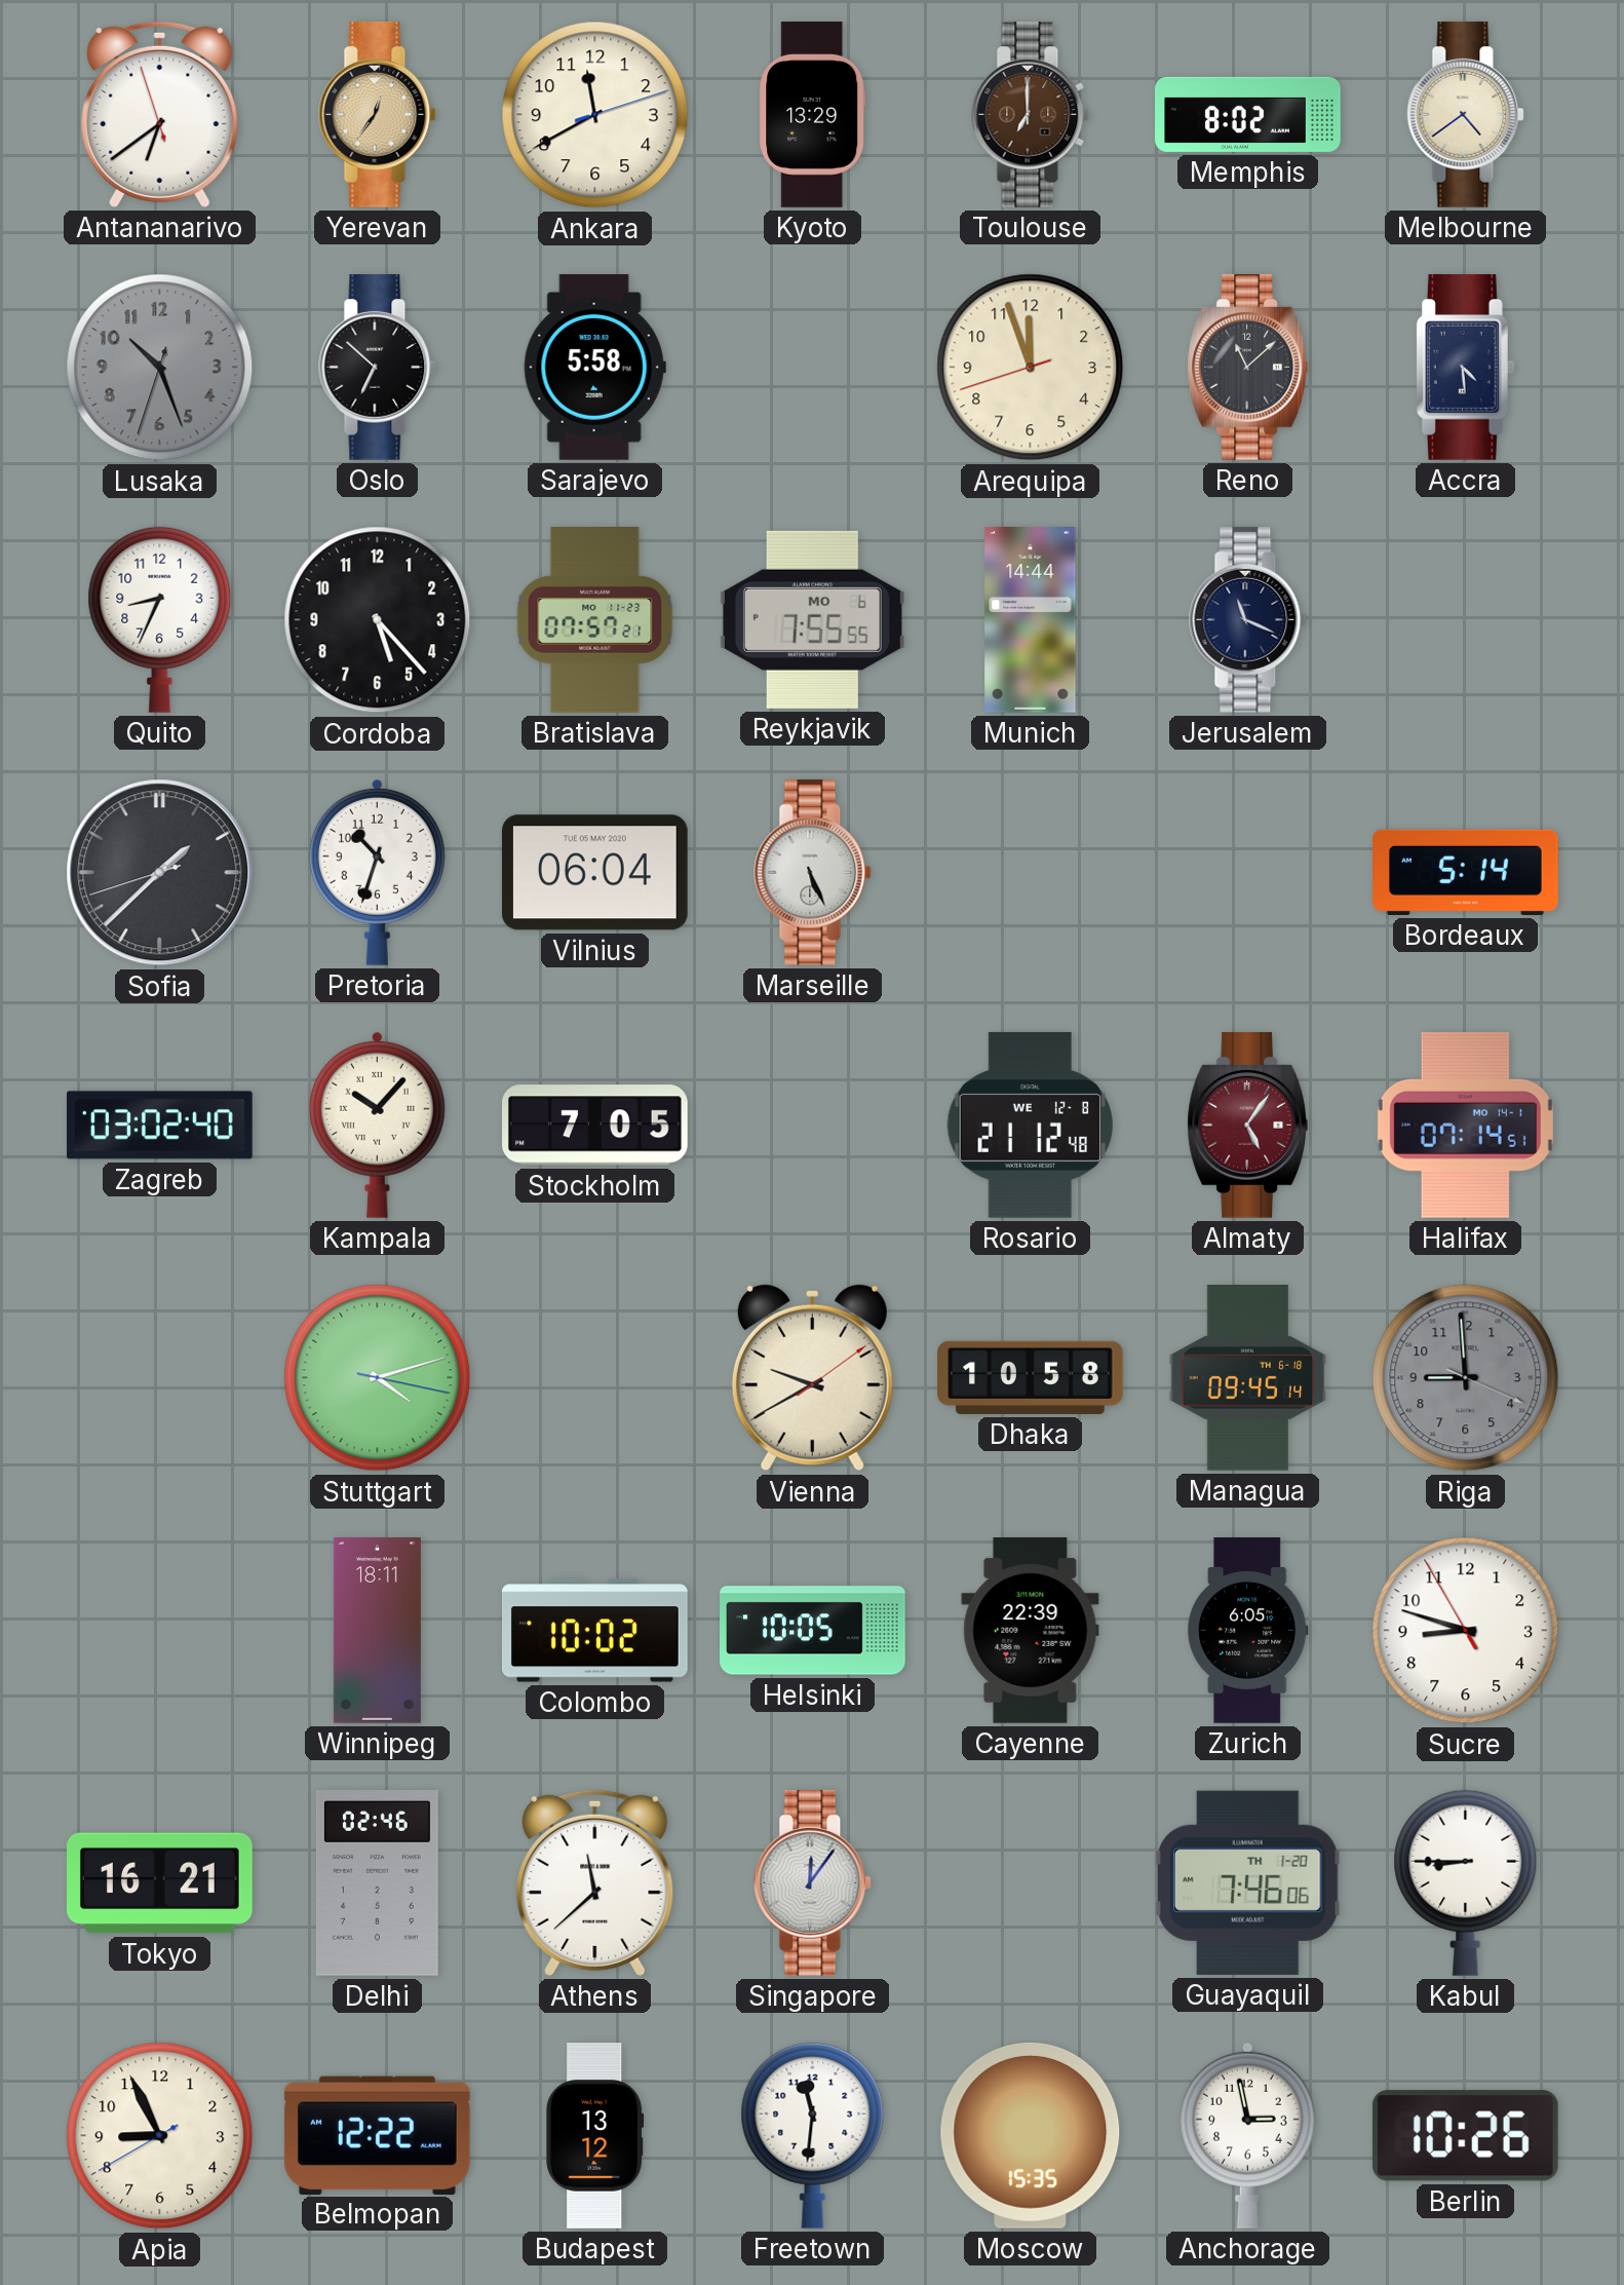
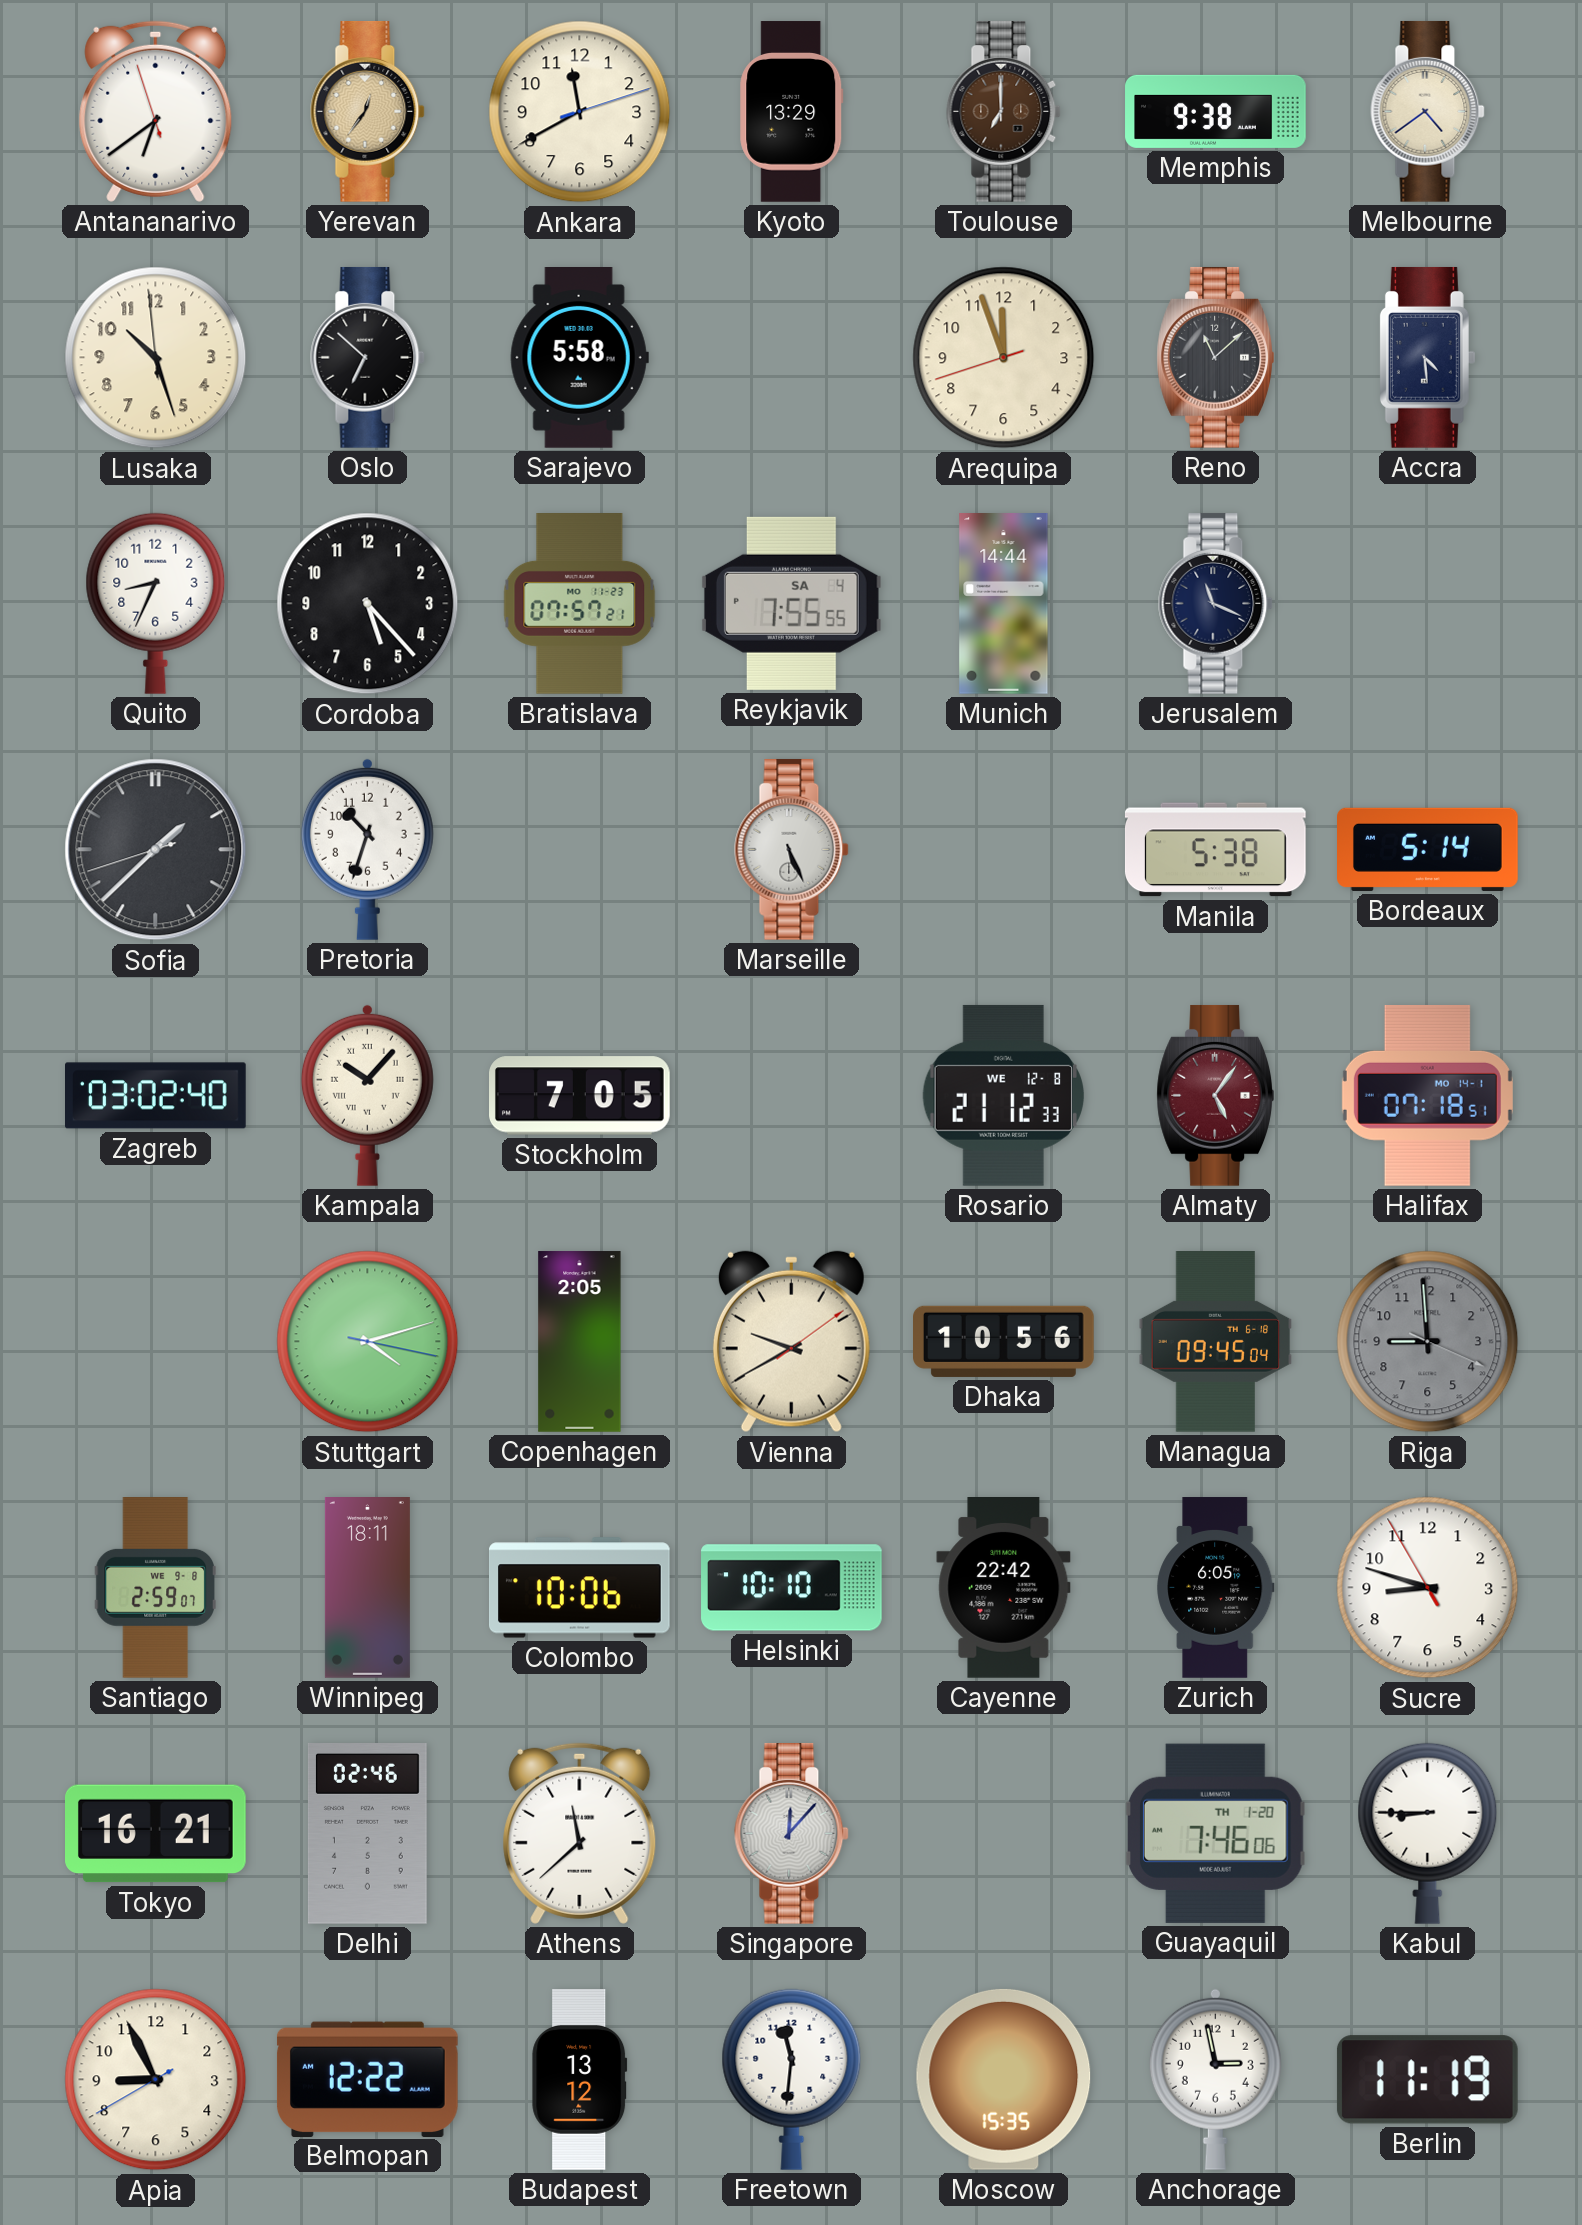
Memphis: 8:02 -> 9:38 (1216, 111)
Lusaka: 10:26:33 -> 10:26:59 (156, 358)
Lusaka dial: grey -> cream (156, 358)
Reykjavik date: MO 6 -> SA 4 (791, 603)
Vilnius: 06:04 -> none (594, 873)
Manila: none -> 5:38 (1215, 850)
Rosario: 21:12:48 -> 21:12:33 (1003, 1095)
Halifax: 07:14 -> 07:18 (1427, 1095)
Copenhagen: none -> 2:05 (580, 1342)
Dhaka: 10:58 -> 10:56 (1004, 1341)
Managua: 09:45:14 -> 09:45:04 (1216, 1342)
Santiago: none -> 2:59 (155, 1588)
Colombo: 10:02 -> 10:06 (580, 1588)
Helsinki: 10:05 -> 10:10 (792, 1588)
Cayenne: 22:39 -> 22:42 (1004, 1588)
Singapore: 12:06 -> 12:07 (792, 1833)
Berlin: 10:26 -> 11:19 (1427, 2080)
